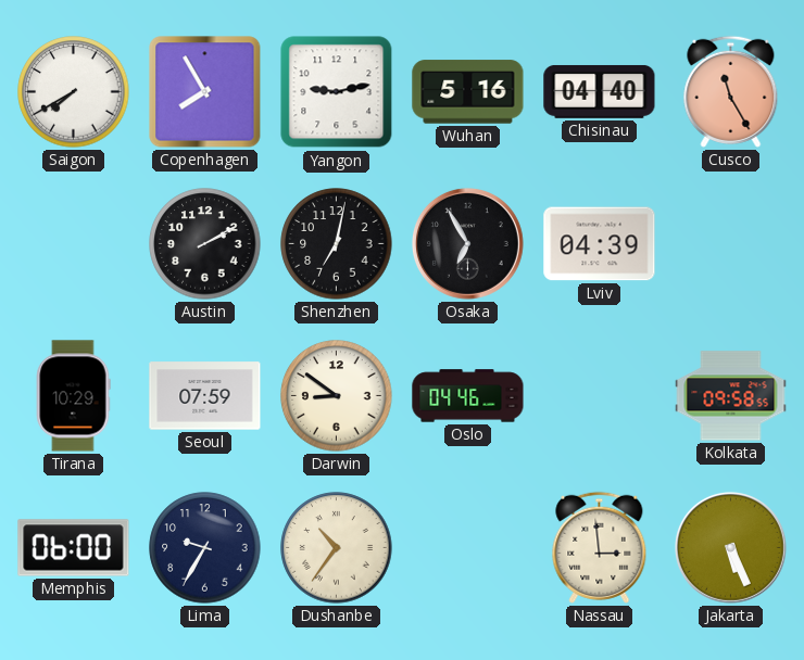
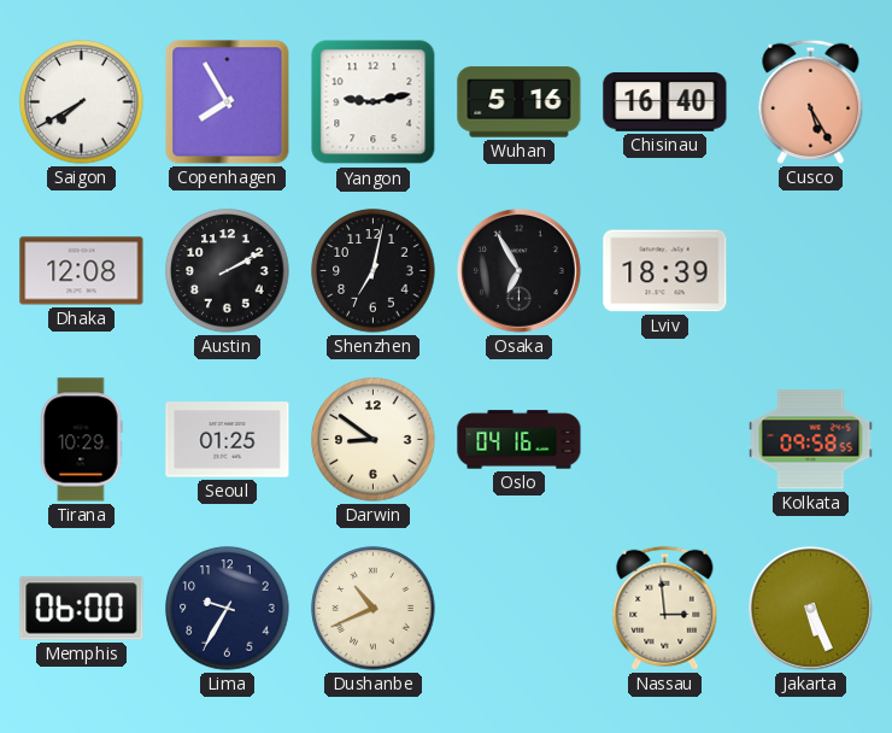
Chisinau: 04:40 -> 16:40 (665, 101)
Cusco: 11:25 -> 5:25 (811, 101)
Dhaka: none -> 12:08 (82, 271)
Lviv: 04:39 -> 18:39 (665, 271)
Seoul: 07:59 -> 01:25 (228, 440)
Oslo: 04:46 -> 04:16 (520, 440)
Dushanbe: 10:36 -> 10:41 (374, 609)
